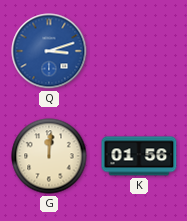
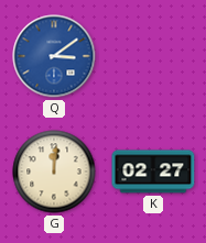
Q: 3:12 -> 3:09 (54, 56)
K: 01:56 -> 02:27 (153, 172)
